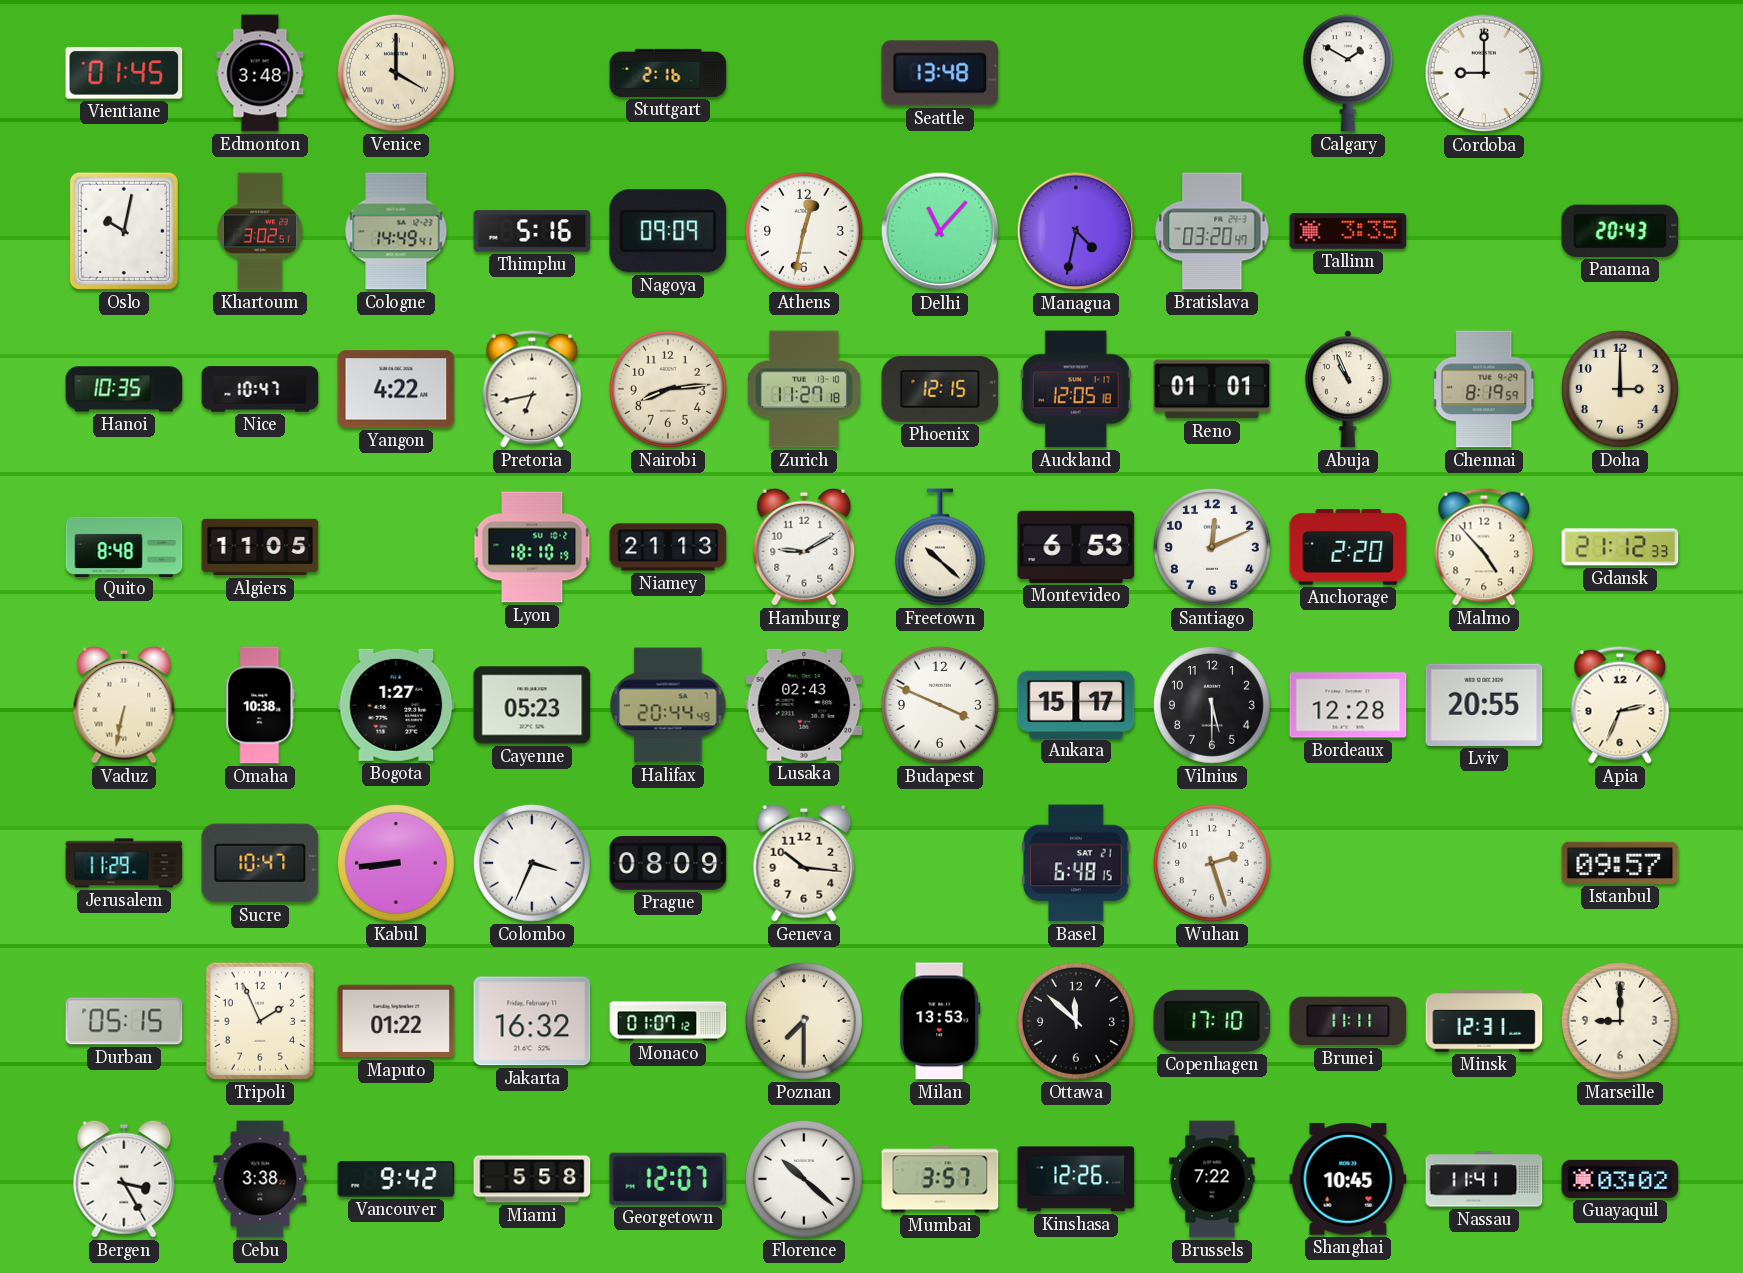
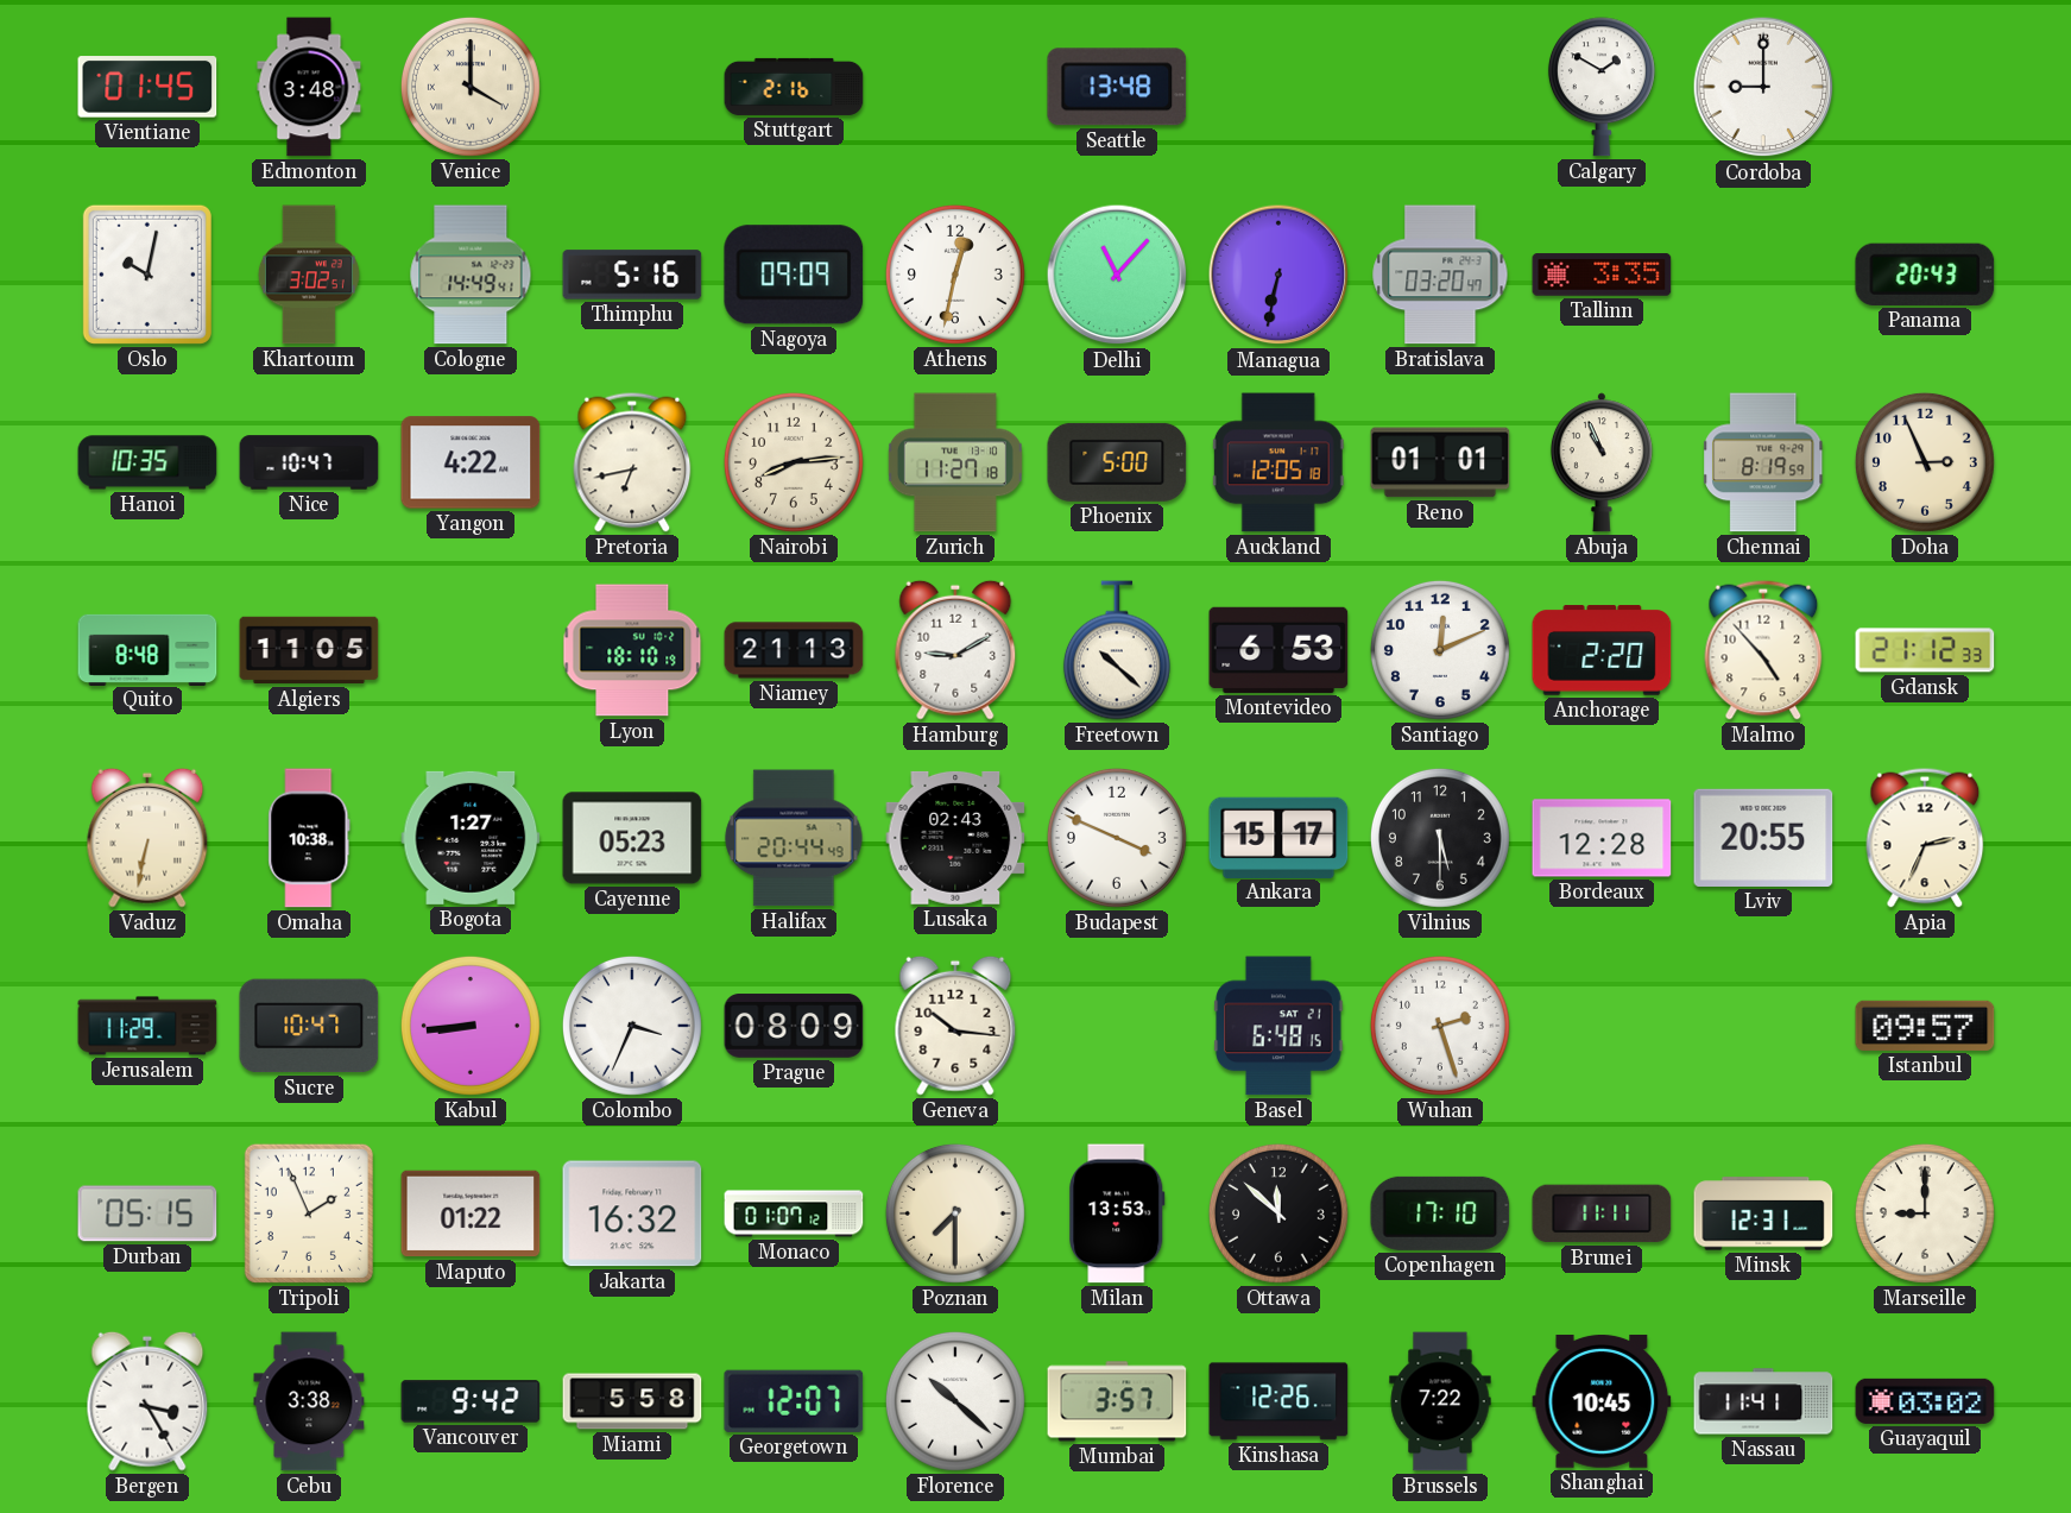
Managua: 4:32 -> 6:32 (1278, 275)
Phoenix: 12:15 -> 5:00 (1117, 462)
Doha: 3:00 -> 2:56 (1925, 462)
